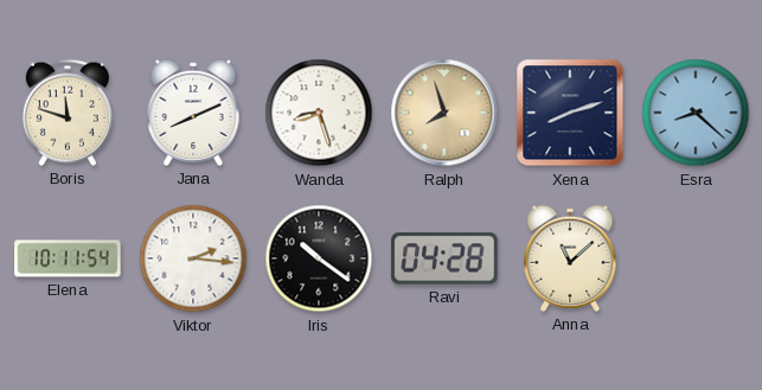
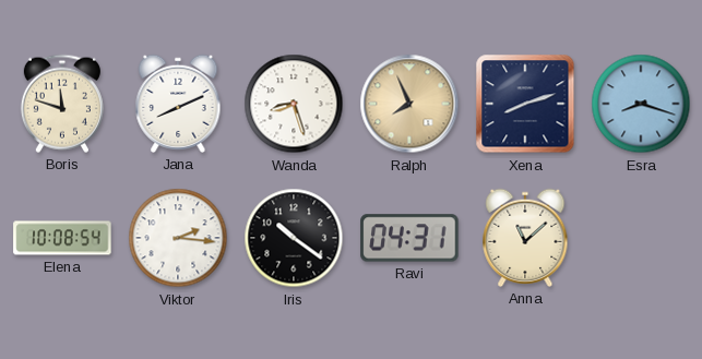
Ralph: 7:57 -> 7:56 (409, 104)
Esra: 8:22 -> 8:18 (641, 104)
Elena: 10:11 -> 10:08 (62, 238)
Ravi: 04:28 -> 04:31 (409, 238)
